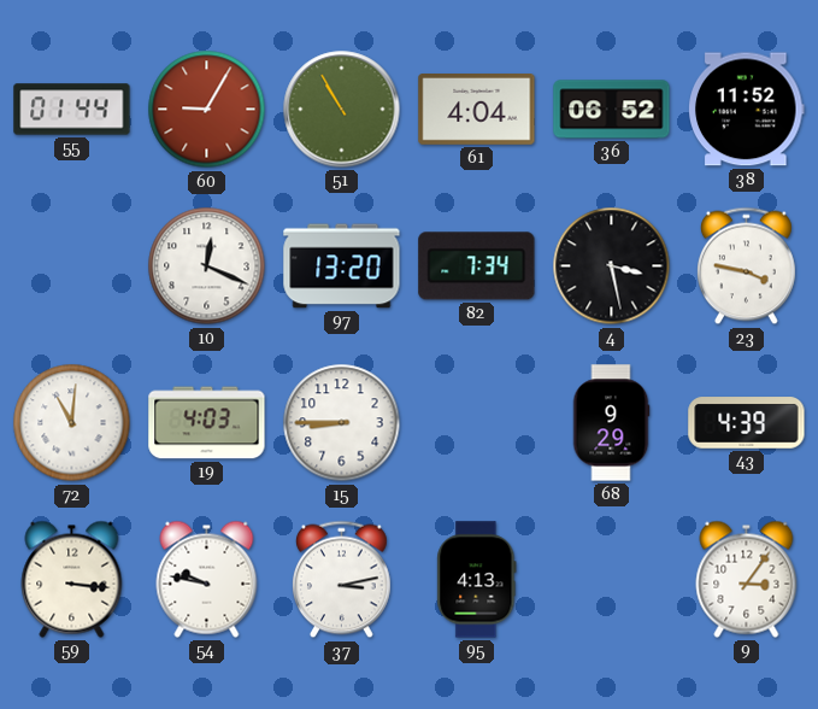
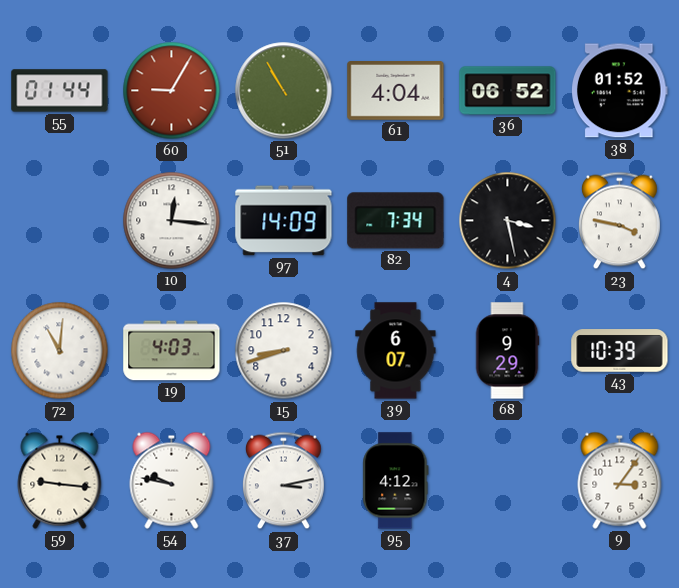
38: 11:52 -> 01:52 (620, 91)
10: 12:19 -> 12:16 (172, 221)
97: 13:20 -> 14:09 (284, 221)
15: 8:45 -> 8:42 (284, 351)
39: none -> 6:07 (396, 351)
43: 4:39 -> 10:39 (620, 351)
59: 3:16 -> 9:16 (60, 480)
95: 4:13 -> 4:12 (396, 481)
